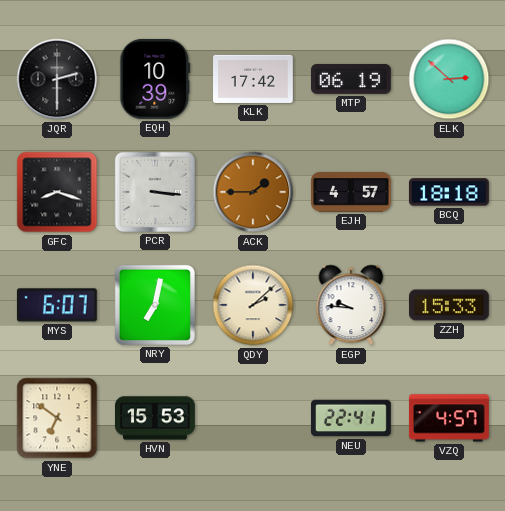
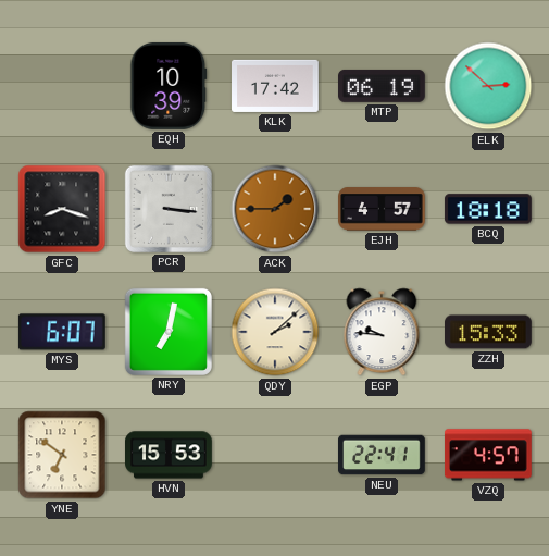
JQR: 2:30 -> none (57, 79)
